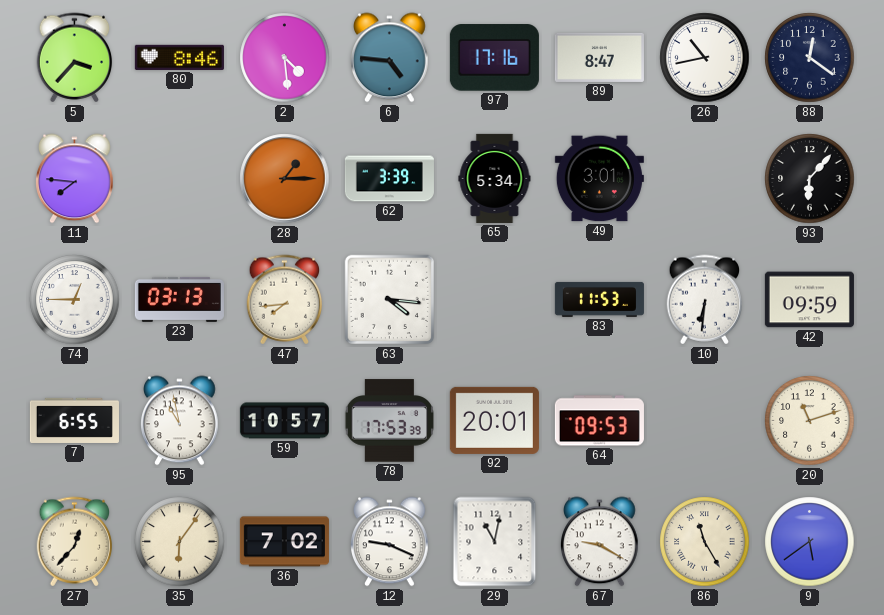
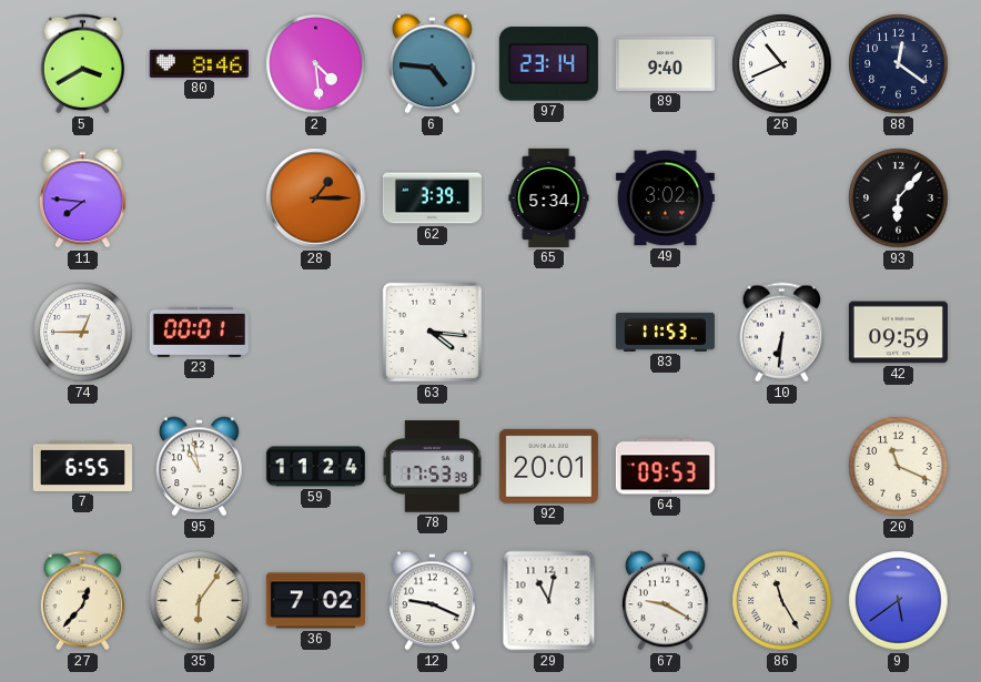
5: 3:37 -> 3:40 (83, 64)
97: 17:16 -> 23:14 (548, 64)
89: 8:47 -> 9:40 (665, 63)
26: 10:43 -> 10:41 (782, 64)
49: 3:01 -> 3:02 (665, 199)
23: 03:13 -> 00:01 (199, 332)
47: 7:44 -> none (285, 300)
59: 10:57 -> 11:24 (315, 467)
20: 11:12 -> 11:19 (899, 467)
